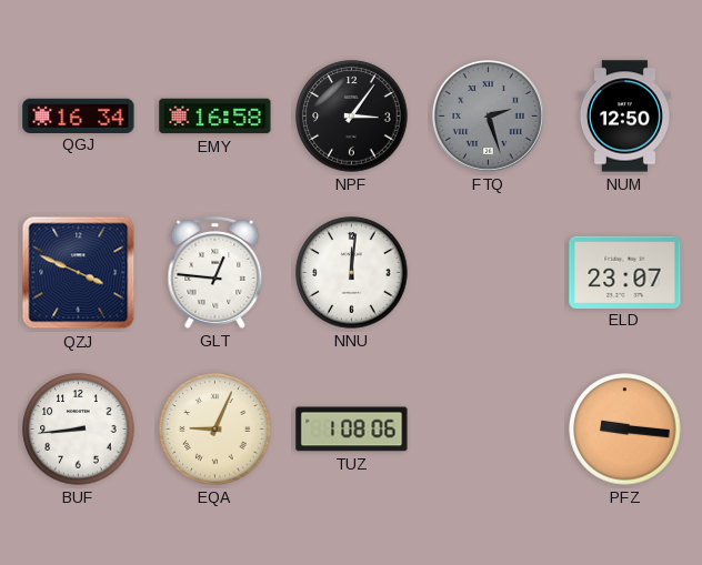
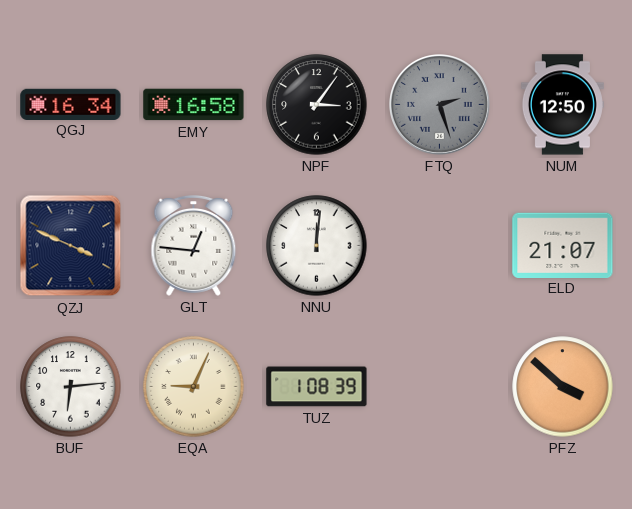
ELD: 23:07 -> 21:07 (563, 245)
BUF: 8:44 -> 6:14 (71, 387)
TUZ: 1:08:06 -> 1:08:39 (317, 387)
PFZ: 9:16 -> 3:52 (563, 387)
